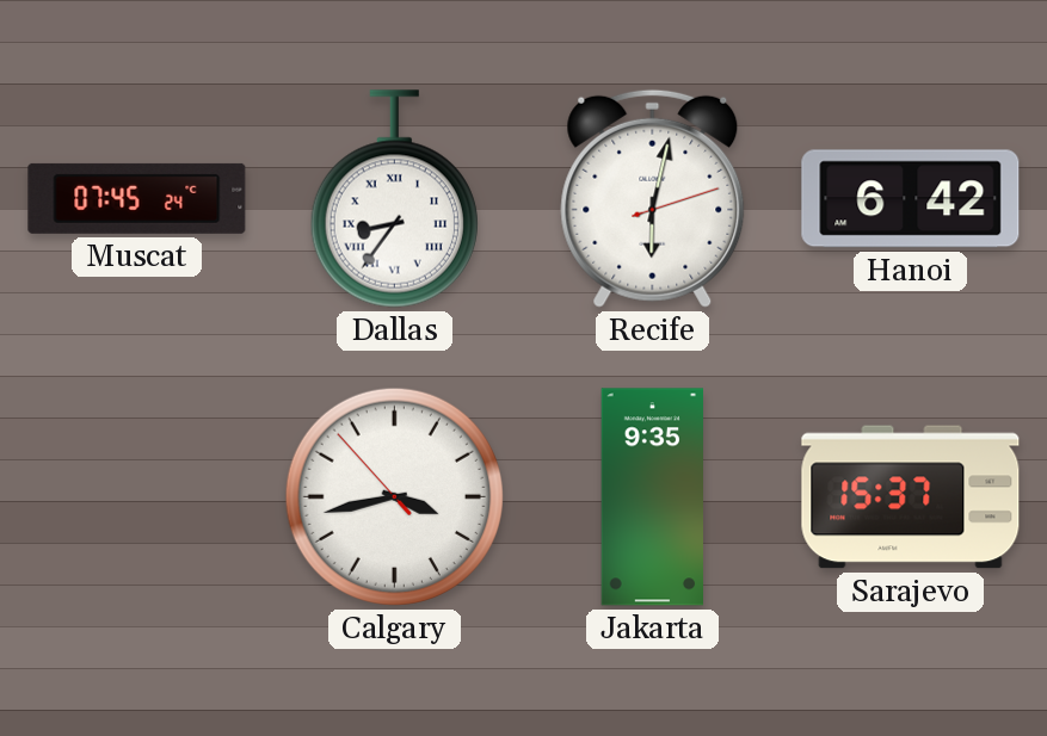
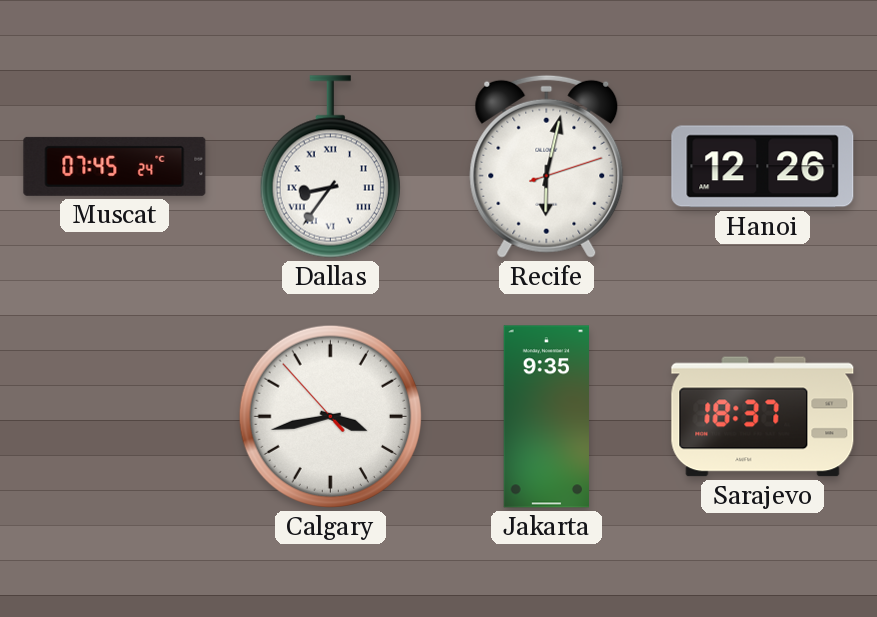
Hanoi: 6:42 -> 12:26 (763, 167)
Sarajevo: 15:37 -> 18:37 (763, 417)
